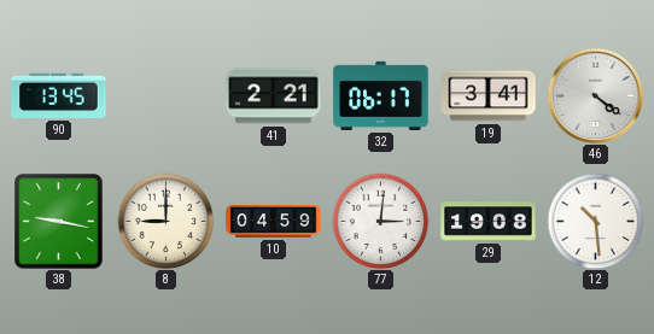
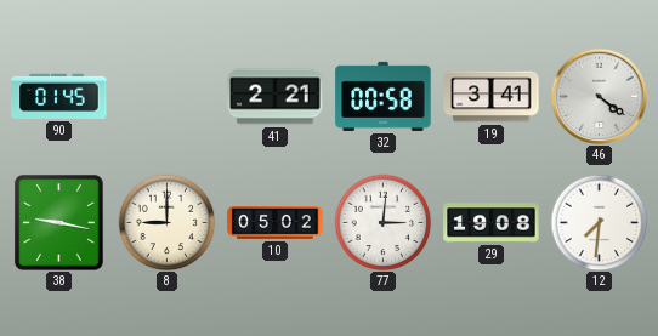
90: 13:45 -> 01:45 (59, 96)
32: 06:17 -> 00:58 (384, 96)
10: 04:59 -> 05:02 (276, 223)
12: 10:29 -> 7:31 (599, 222)
